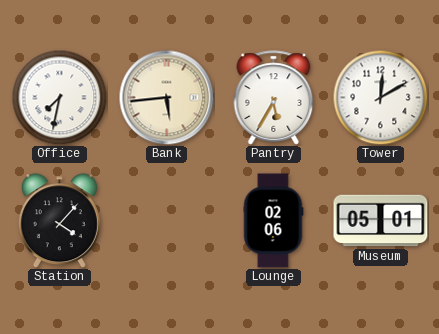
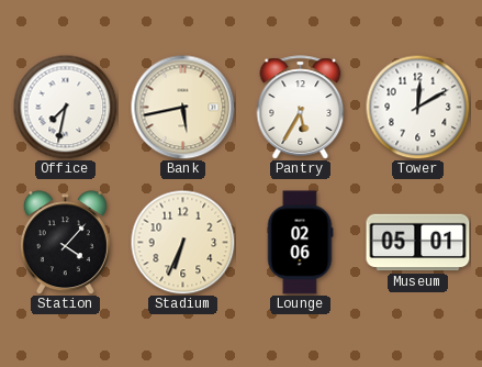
Bank: 5:44 -> 5:43 (182, 107)
Stadium: none -> 6:34 (182, 242)
